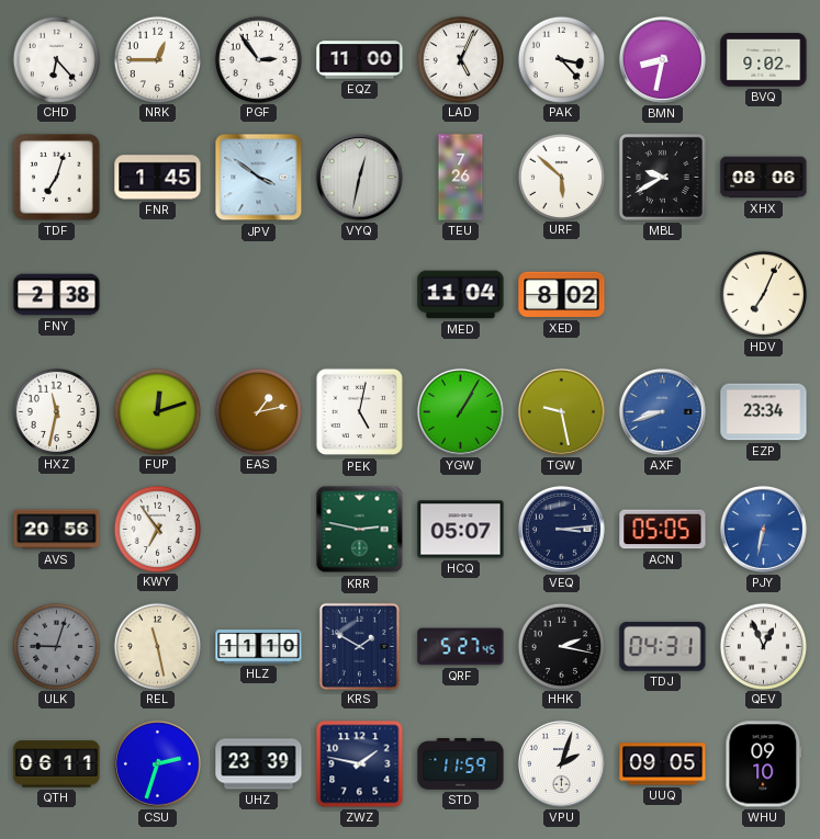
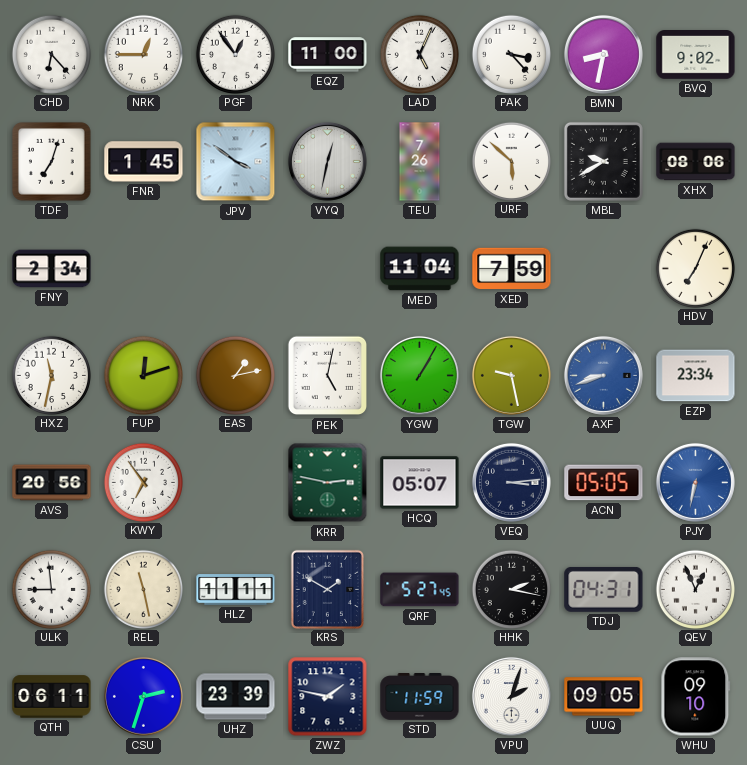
PGF: 2:54 -> 12:54 (235, 54)
FNY: 2:38 -> 2:34 (52, 269)
XED: 8:02 -> 7:59 (512, 269)
ULK: 9:03 -> 8:59 (51, 589)
ULK dial: grey -> white (51, 589)
HLZ: 11:10 -> 11:11 (236, 590)
